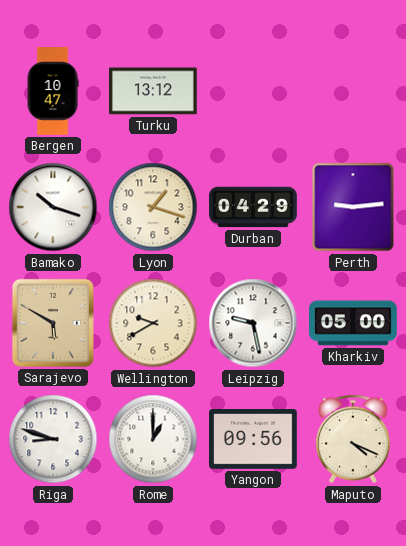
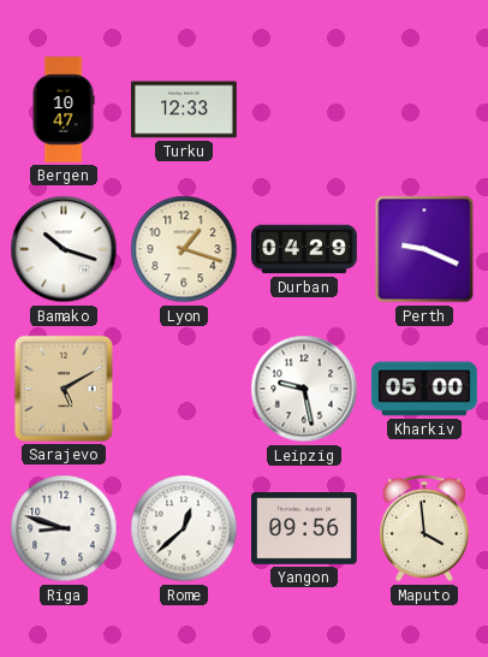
Turku: 13:12 -> 12:33 (185, 109)
Perth: 9:14 -> 9:19 (424, 249)
Sarajevo: 5:50 -> 5:10 (64, 389)
Wellington: 9:40 -> none (153, 323)
Rome: 1:00 -> 12:38 (184, 528)
Maputo: 4:19 -> 3:59 (424, 528)
